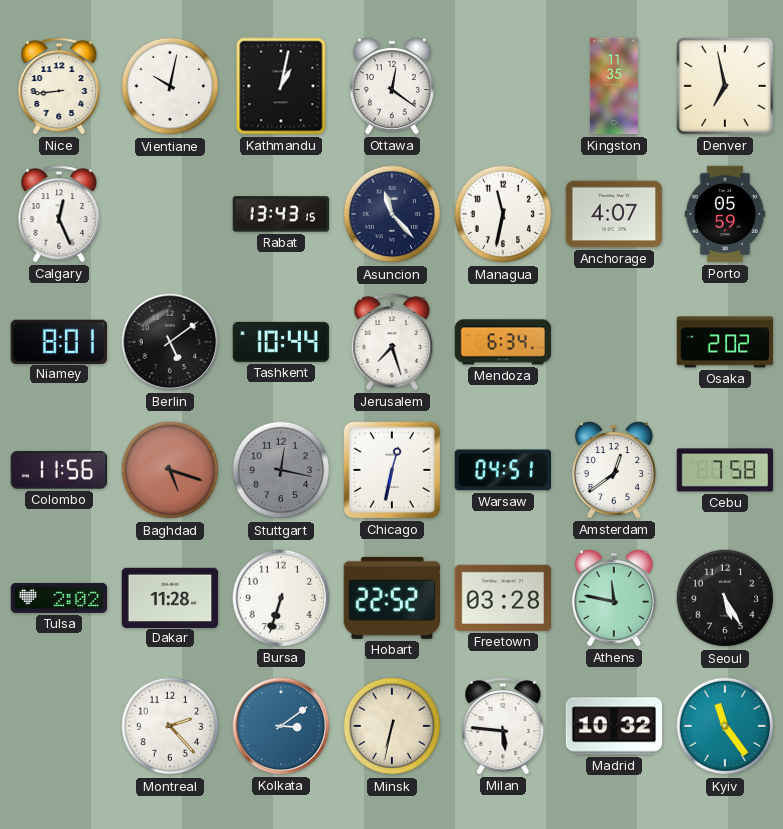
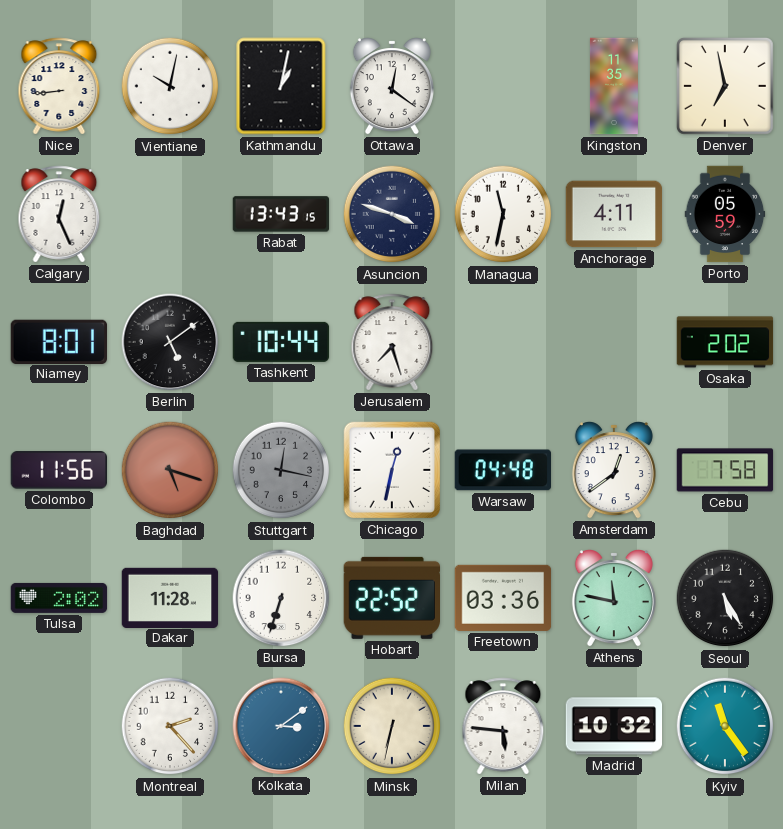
Asuncion: 11:23 -> 3:48 (392, 214)
Anchorage: 4:07 -> 4:11 (614, 214)
Mendoza: 6:34 -> none (503, 342)
Warsaw: 04:51 -> 04:48 (502, 470)
Freetown: 03:28 -> 03:36 (503, 598)
